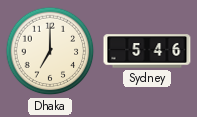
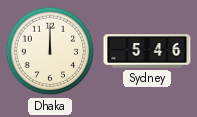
Dhaka: 7:00 -> 12:00 (50, 51)
